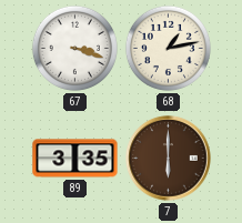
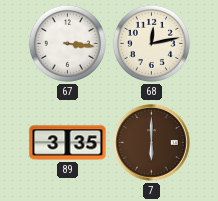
67: 3:18 -> 3:16 (67, 43)
68: 1:13 -> 12:13 (151, 43)
